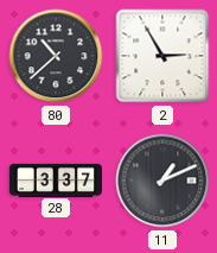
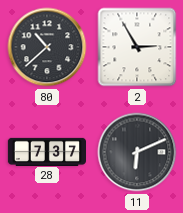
28: 3:37 -> 7:37 (46, 151)
11: 1:11 -> 6:11 (137, 152)
